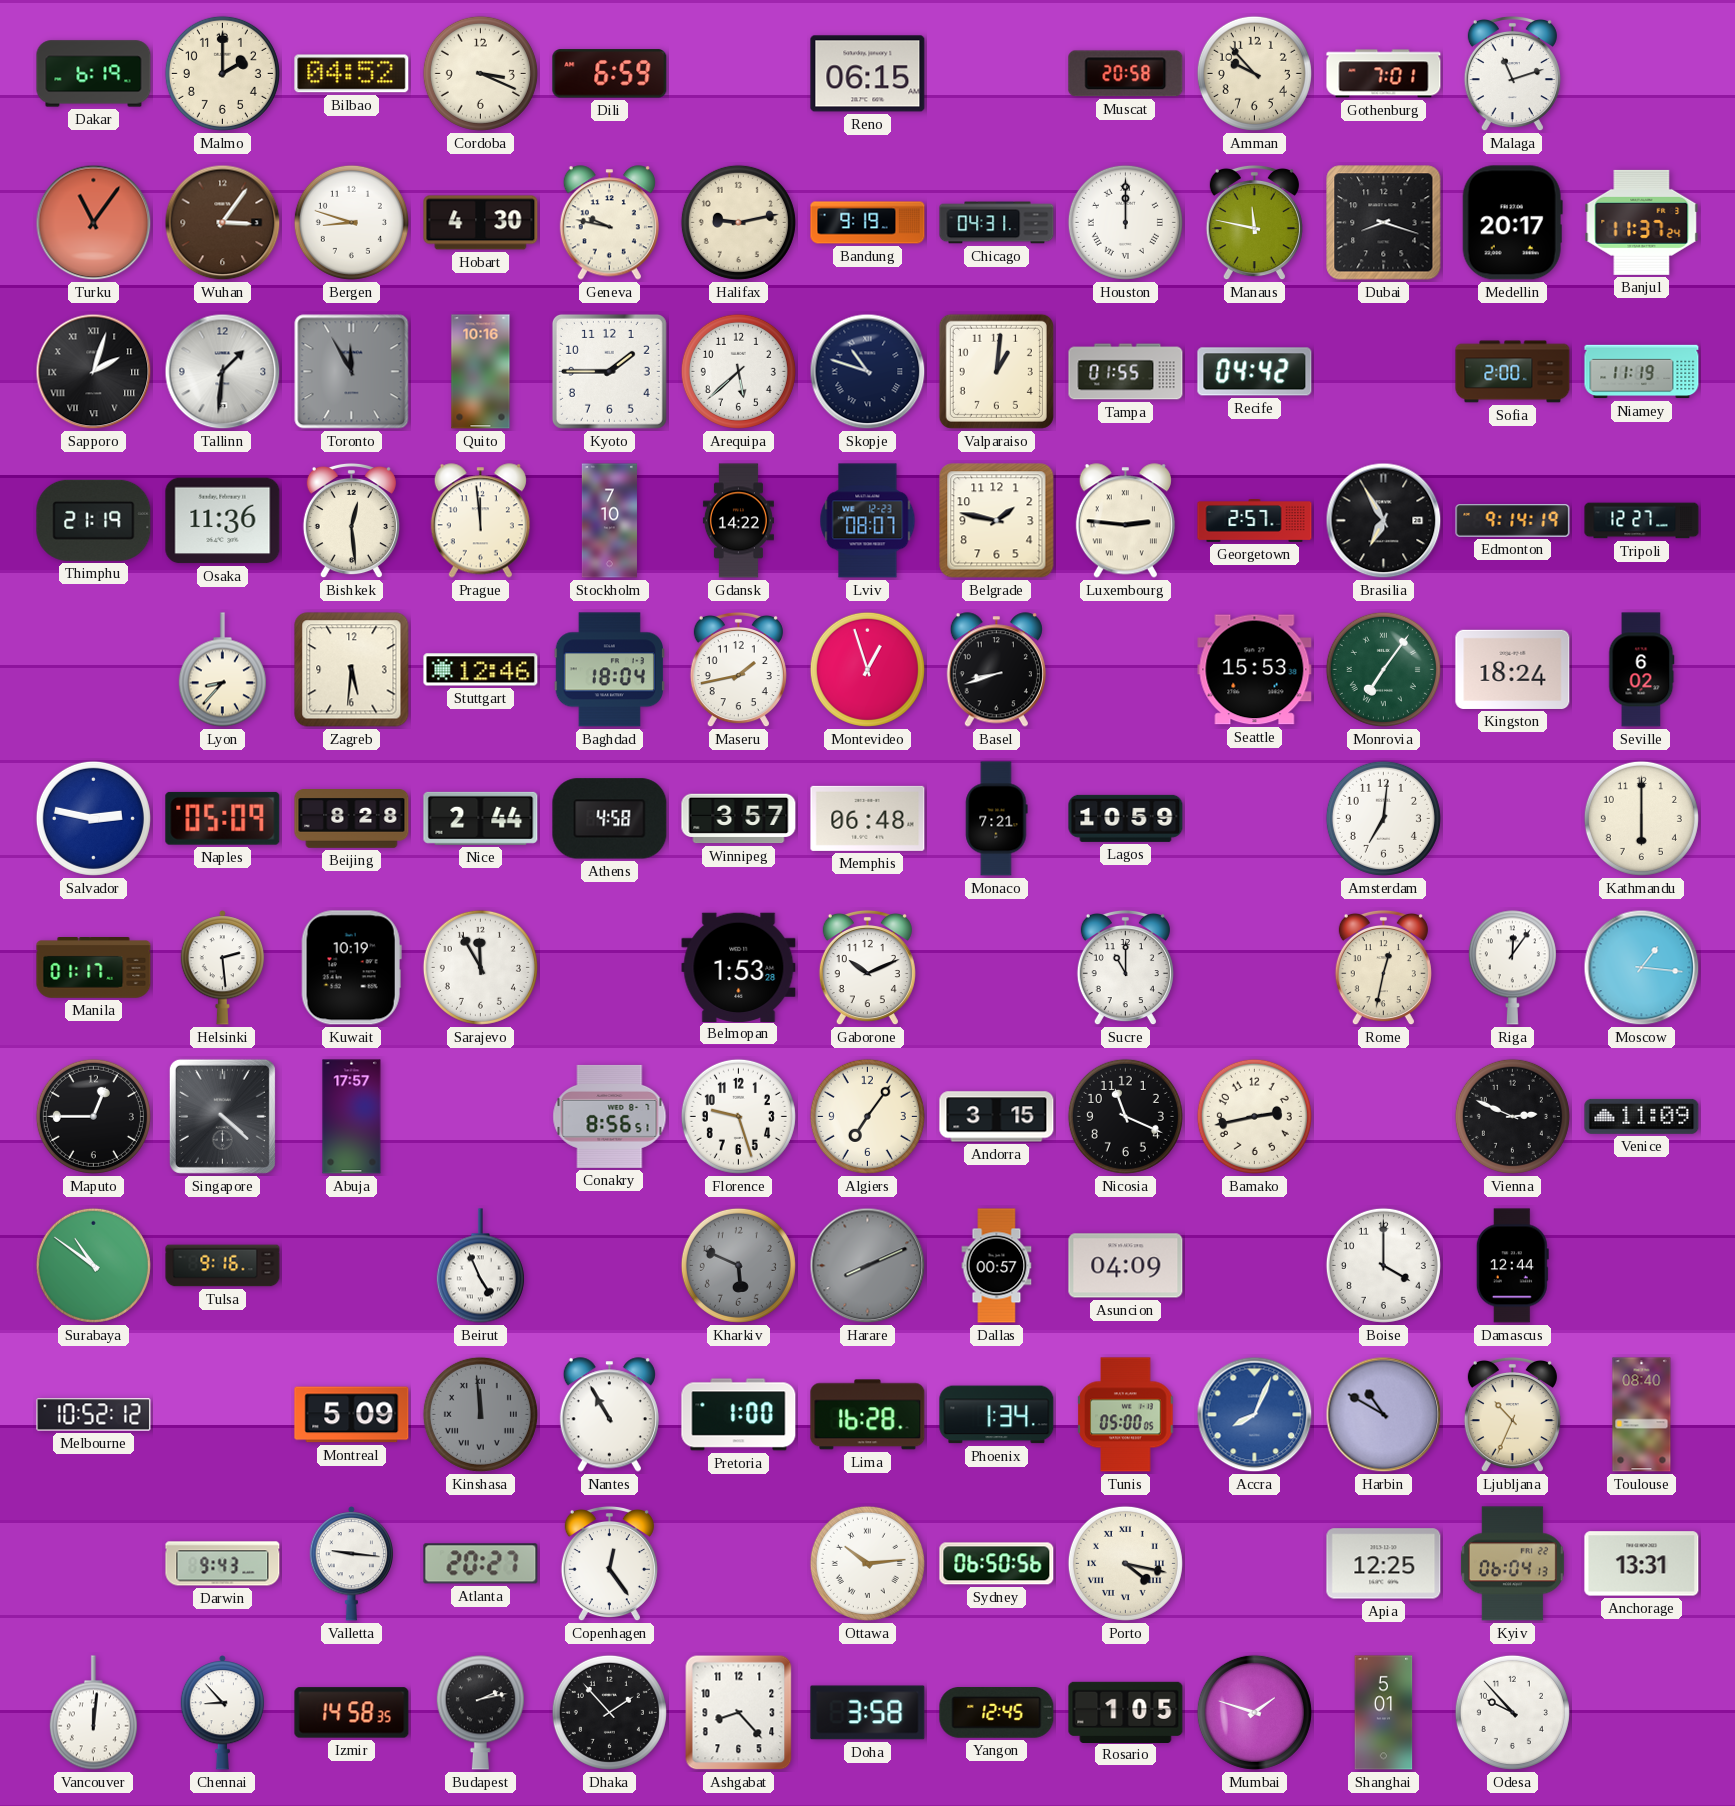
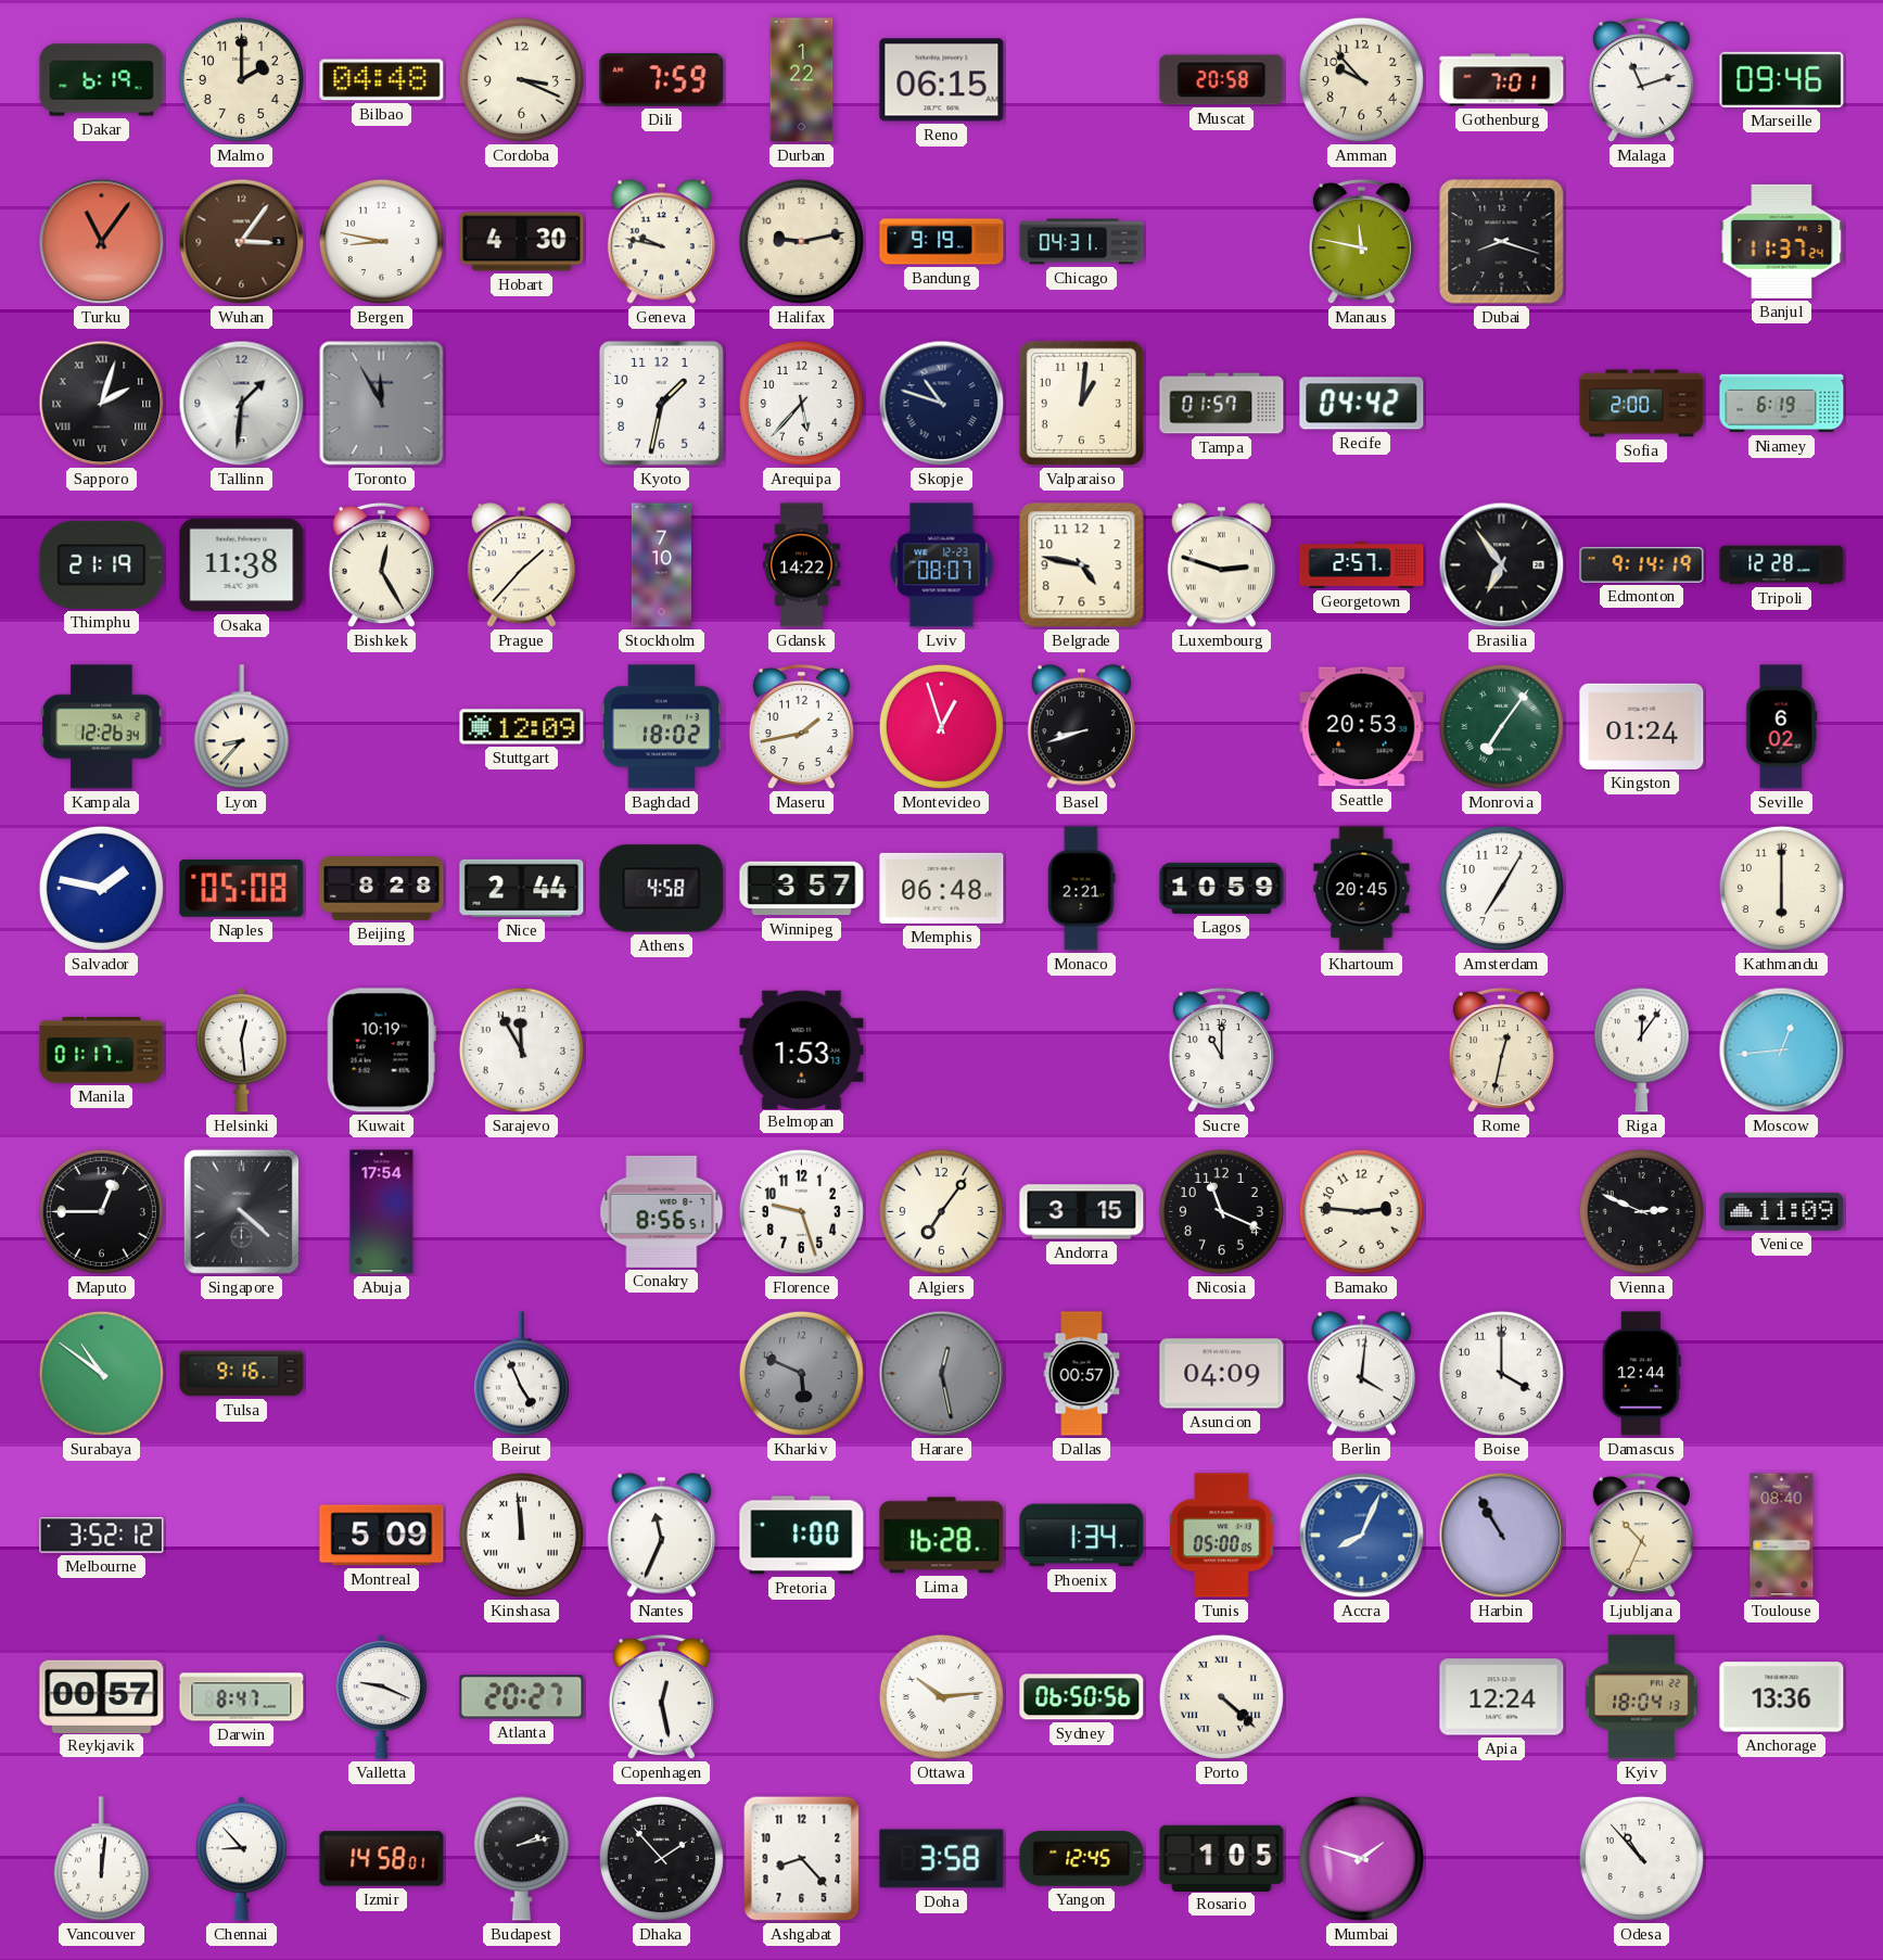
Bilbao: 04:52 -> 04:48 (382, 80)
Dili: 6:59 -> 7:59 (662, 80)
Durban: none -> 1:22 (802, 80)
Marseille: none -> 09:46 (1782, 79)
Bergen: 8:48 -> 8:47 (381, 241)
Houston: 12:00 -> none (1125, 222)
Medellin: 20:17 -> none (1512, 223)
Quito: 10:16 -> none (481, 372)
Kyoto: 1:45 -> 1:32 (661, 403)
Arequipa: 5:38 -> 5:37 (801, 403)
Tampa: 01:55 -> 01:57 (1222, 404)
Niamey: 11:19 -> 6:19 (1782, 404)
Osaka: 11:36 -> 11:38 (242, 565)
Bishkek: 12:29 -> 12:25 (381, 565)
Prague: 11:59 -> 1:37 (521, 565)
Belgrade: 1:47 -> 4:47 (1082, 565)
Luxembourg: 2:46 -> 2:48 (1221, 565)
Brasilia: 6:55 -> 6:54 (1502, 565)
Tripoli: 12:27 -> 12:28 (1782, 565)
Kampala: none -> 12:26 (102, 727)
Zagreb: 5:31 -> none (352, 670)
Stuttgart: 12:46 -> 12:09 (522, 727)
Baghdad: 18:04 -> 18:02 (661, 727)
Seattle: 15:53 -> 20:53 (1362, 727)
Kingston: 18:24 -> 01:24 (1642, 726)
Salvador: 2:47 -> 1:47 (101, 888)
Naples: 05:09 -> 05:08 (242, 888)
Monaco: 7:21 -> 2:21 (1082, 889)
Khartoum: none -> 20:45 (1362, 889)
Amsterdam: 7:01 -> 7:05 (1501, 888)
Helsinki: 2:29 -> 12:29 (241, 1051)
Belmopan: 1:53:28 -> 1:53:13 (802, 1049)
Gaborone: 10:11 -> none (867, 968)
Moscow: 1:16 -> 12:44 (1782, 1051)
Abuja: 17:57 -> 17:54 (382, 1212)
Bamako: 2:43 -> 2:46 (1361, 1211)
Harare: 8:11 -> 12:28 (942, 1374)
Berlin: none -> 4:01 (1361, 1374)
Melbourne: 10:52 -> 3:52 (102, 1536)
Kinshasa dial: grey -> white (521, 1535)
Nantes: 10:55 -> 11:34 (661, 1536)
Harbin: 10:50 -> 10:55 (1502, 1536)
Reykjavik: none -> 00:57 (102, 1696)
Darwin: 9:43 -> 8:47 (242, 1697)
Valletta: 9:16 -> 9:19 (381, 1697)
Copenhagen: 12:24 -> 12:28 (661, 1697)
Porto: 4:17 -> 4:22 (1221, 1696)
Apia: 12:25 -> 12:24 (1502, 1697)
Kyiv: 06:04 -> 18:04 (1641, 1697)
Anchorage: 13:31 -> 13:36 (1782, 1697)
Izmir: 14:58:35 -> 14:58:01 (382, 1859)
Shanghai: 5:01 -> none (1384, 1713)
Odesa: 9:53 -> 10:53 (1641, 1858)
